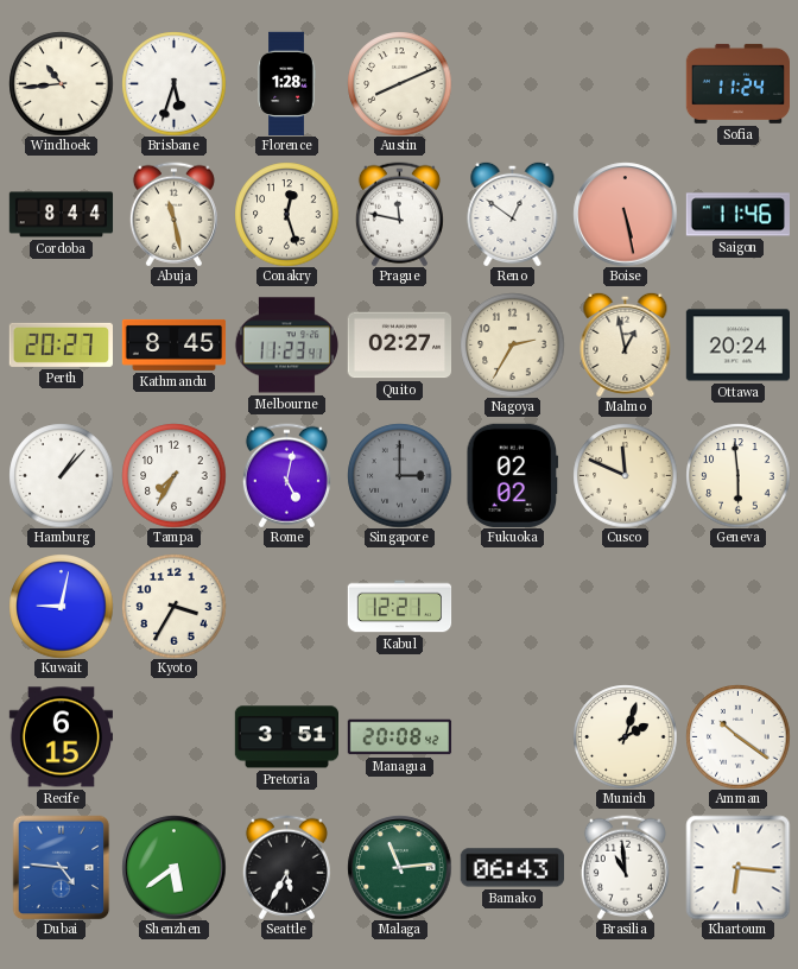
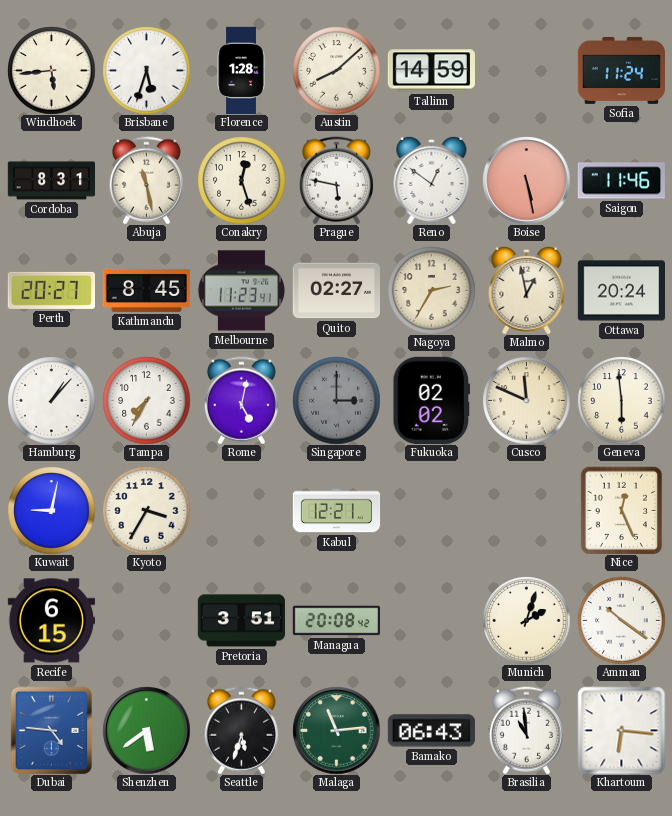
Windhoek: 10:44 -> 5:44 (51, 70)
Austin: 8:11 -> 8:08 (336, 70)
Tallinn: none -> 14:59 (431, 71)
Cordoba: 8:44 -> 8:31 (51, 181)
Prague: 11:47 -> 5:47 (336, 180)
Nice: none -> 12:26 (622, 510)
Seattle: 5:35 -> 5:33 (241, 730)
